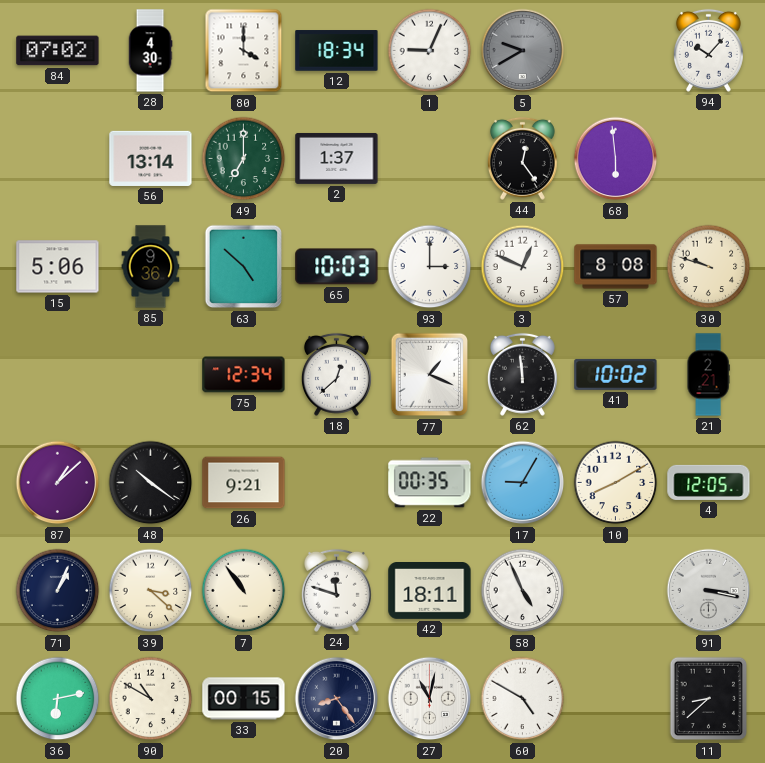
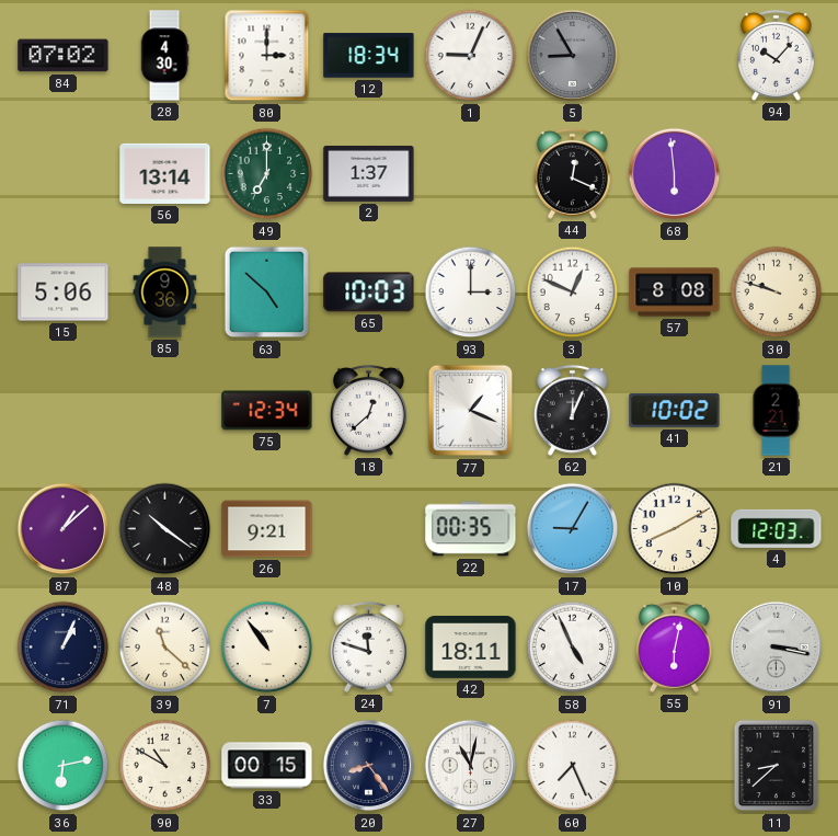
80: 4:00 -> 3:00 (267, 56)
5: 9:40 -> 8:55 (573, 56)
44: 12:24 -> 12:19 (572, 173)
62: 11:59 -> 12:04 (572, 410)
4: 12:05 -> 12:03 (777, 528)
39: 3:22 -> 11:22 (165, 648)
55: none -> 6:02 (674, 646)
60: 4:50 -> 7:26 (573, 766)
